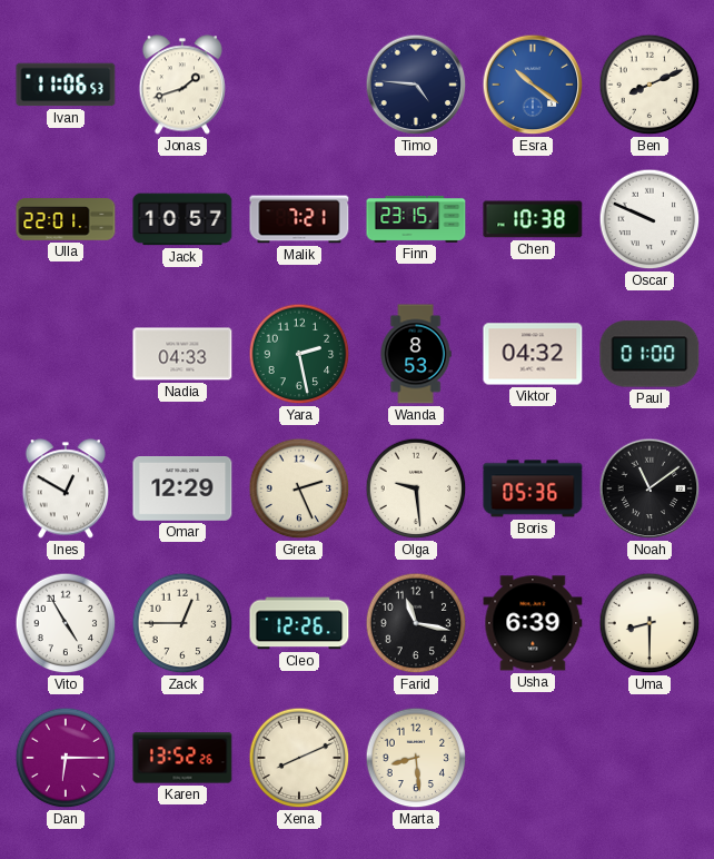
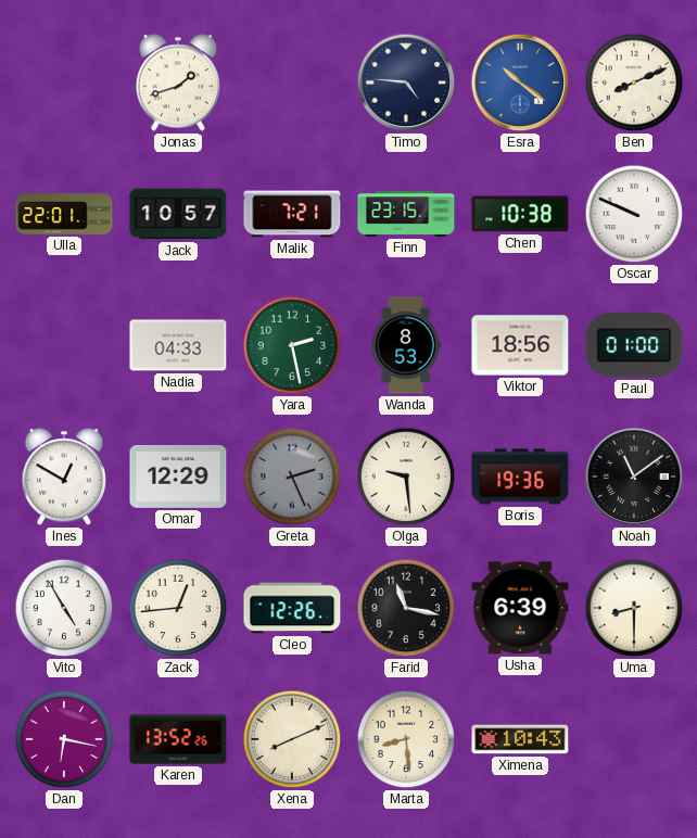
Ivan: 11:06 -> none (66, 85)
Viktor: 04:32 -> 18:56 (520, 345)
Greta dial: cream -> grey (292, 477)
Boris: 05:36 -> 19:36 (520, 477)
Zack: 12:45 -> 12:44 (178, 608)
Dan: 6:15 -> 6:17 (64, 739)
Ximena: none -> 10:43 (520, 739)
